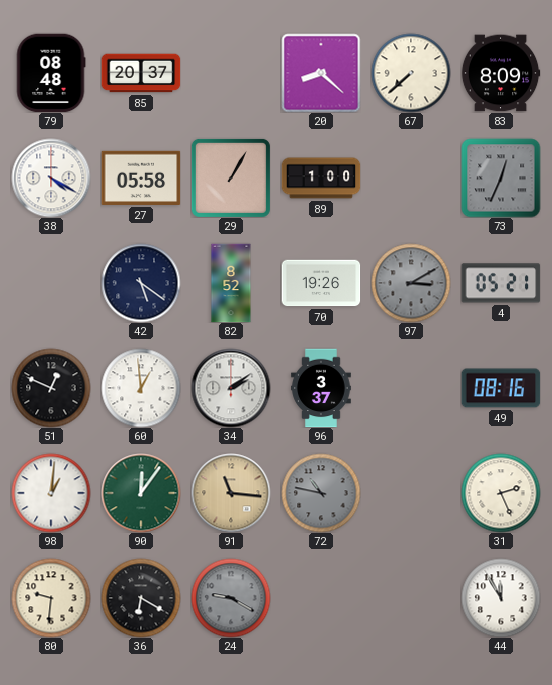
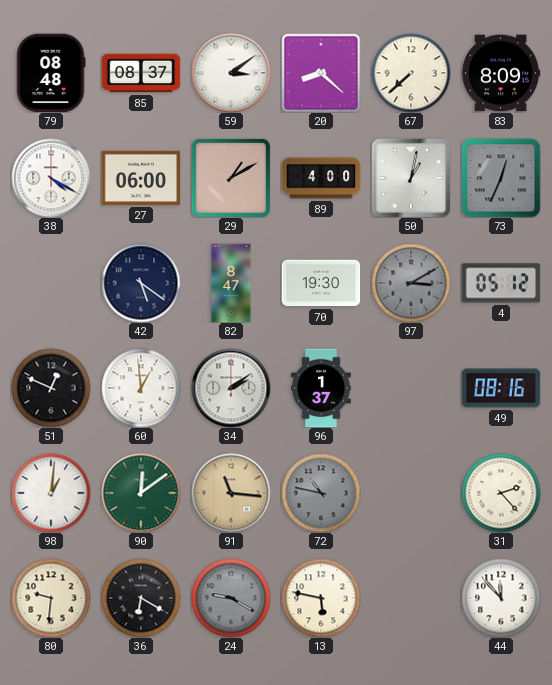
85: 20:37 -> 08:37 (141, 73)
59: none -> 3:09 (231, 73)
27: 05:58 -> 06:00 (141, 178)
29: 1:05 -> 1:10 (231, 178)
89: 1:00 -> 4:00 (321, 178)
50: none -> 1:02 (411, 178)
82: 8:52 -> 8:47 (231, 283)
70: 19:26 -> 19:30 (321, 283)
4: 05:21 -> 05:12 (501, 283)
96: 3:37 -> 1:37 (321, 388)
90: 12:06 -> 12:09 (141, 493)
31: 2:26 -> 2:23 (501, 493)
13: none -> 5:47 (321, 598)
44: 11:55 -> 11:53 (501, 598)
